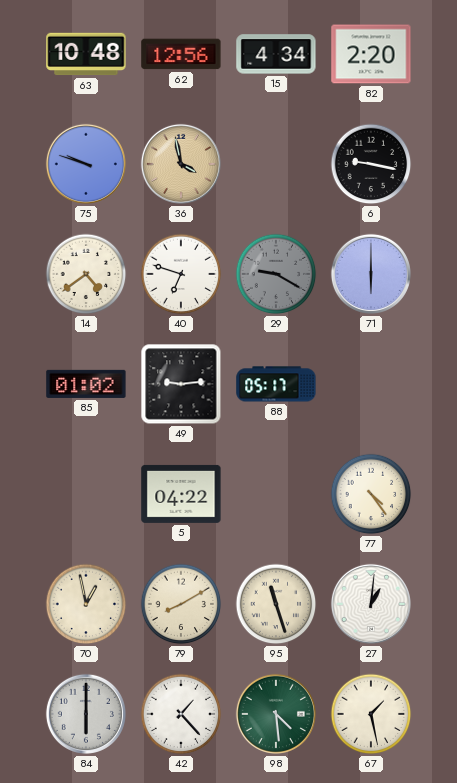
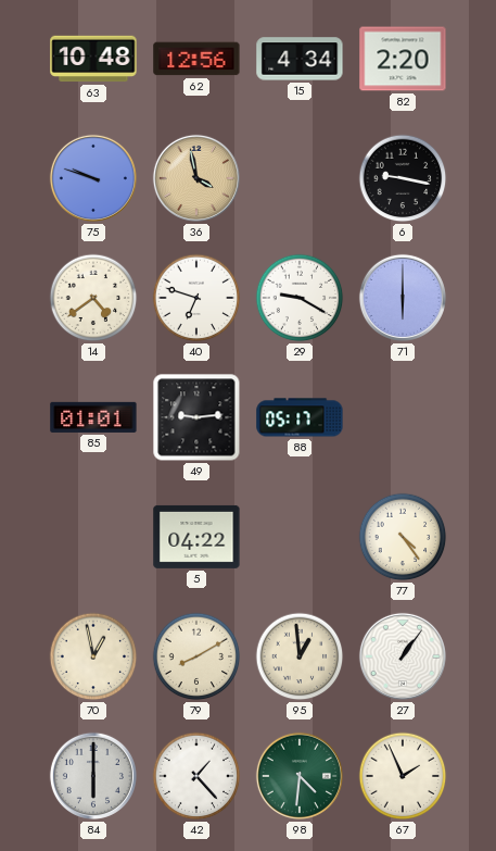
29 dial: grey -> white (300, 298)
85: 01:02 -> 01:01 (93, 417)
95: 11:27 -> 12:59 (300, 656)
27: 1:01 -> 1:06 (403, 656)
98: 4:29 -> 4:31 (300, 776)
67: 1:28 -> 1:56 (403, 776)
